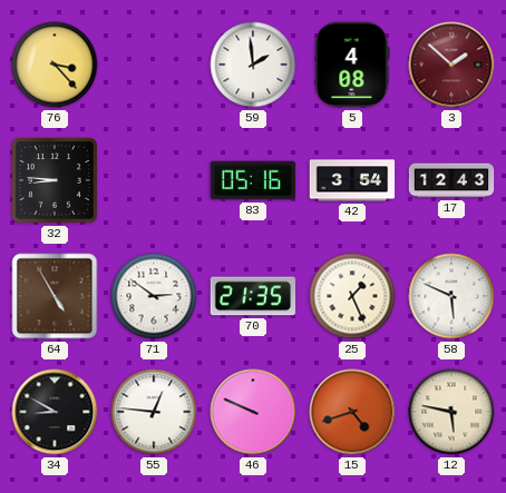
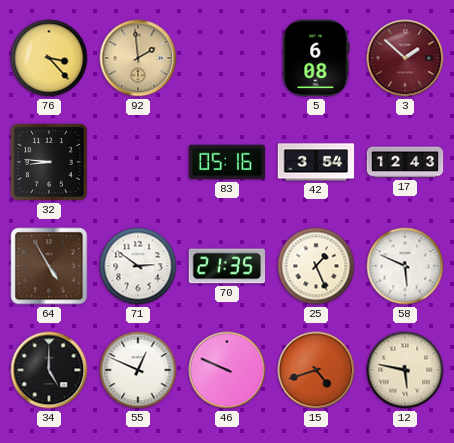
92: none -> 1:59 (138, 58)
59: 1:59 -> none (253, 65)
5: 4:08 -> 6:08 (316, 58)
34: 8:50 -> 5:00 (49, 370)
55: 12:46 -> 12:49 (138, 370)
